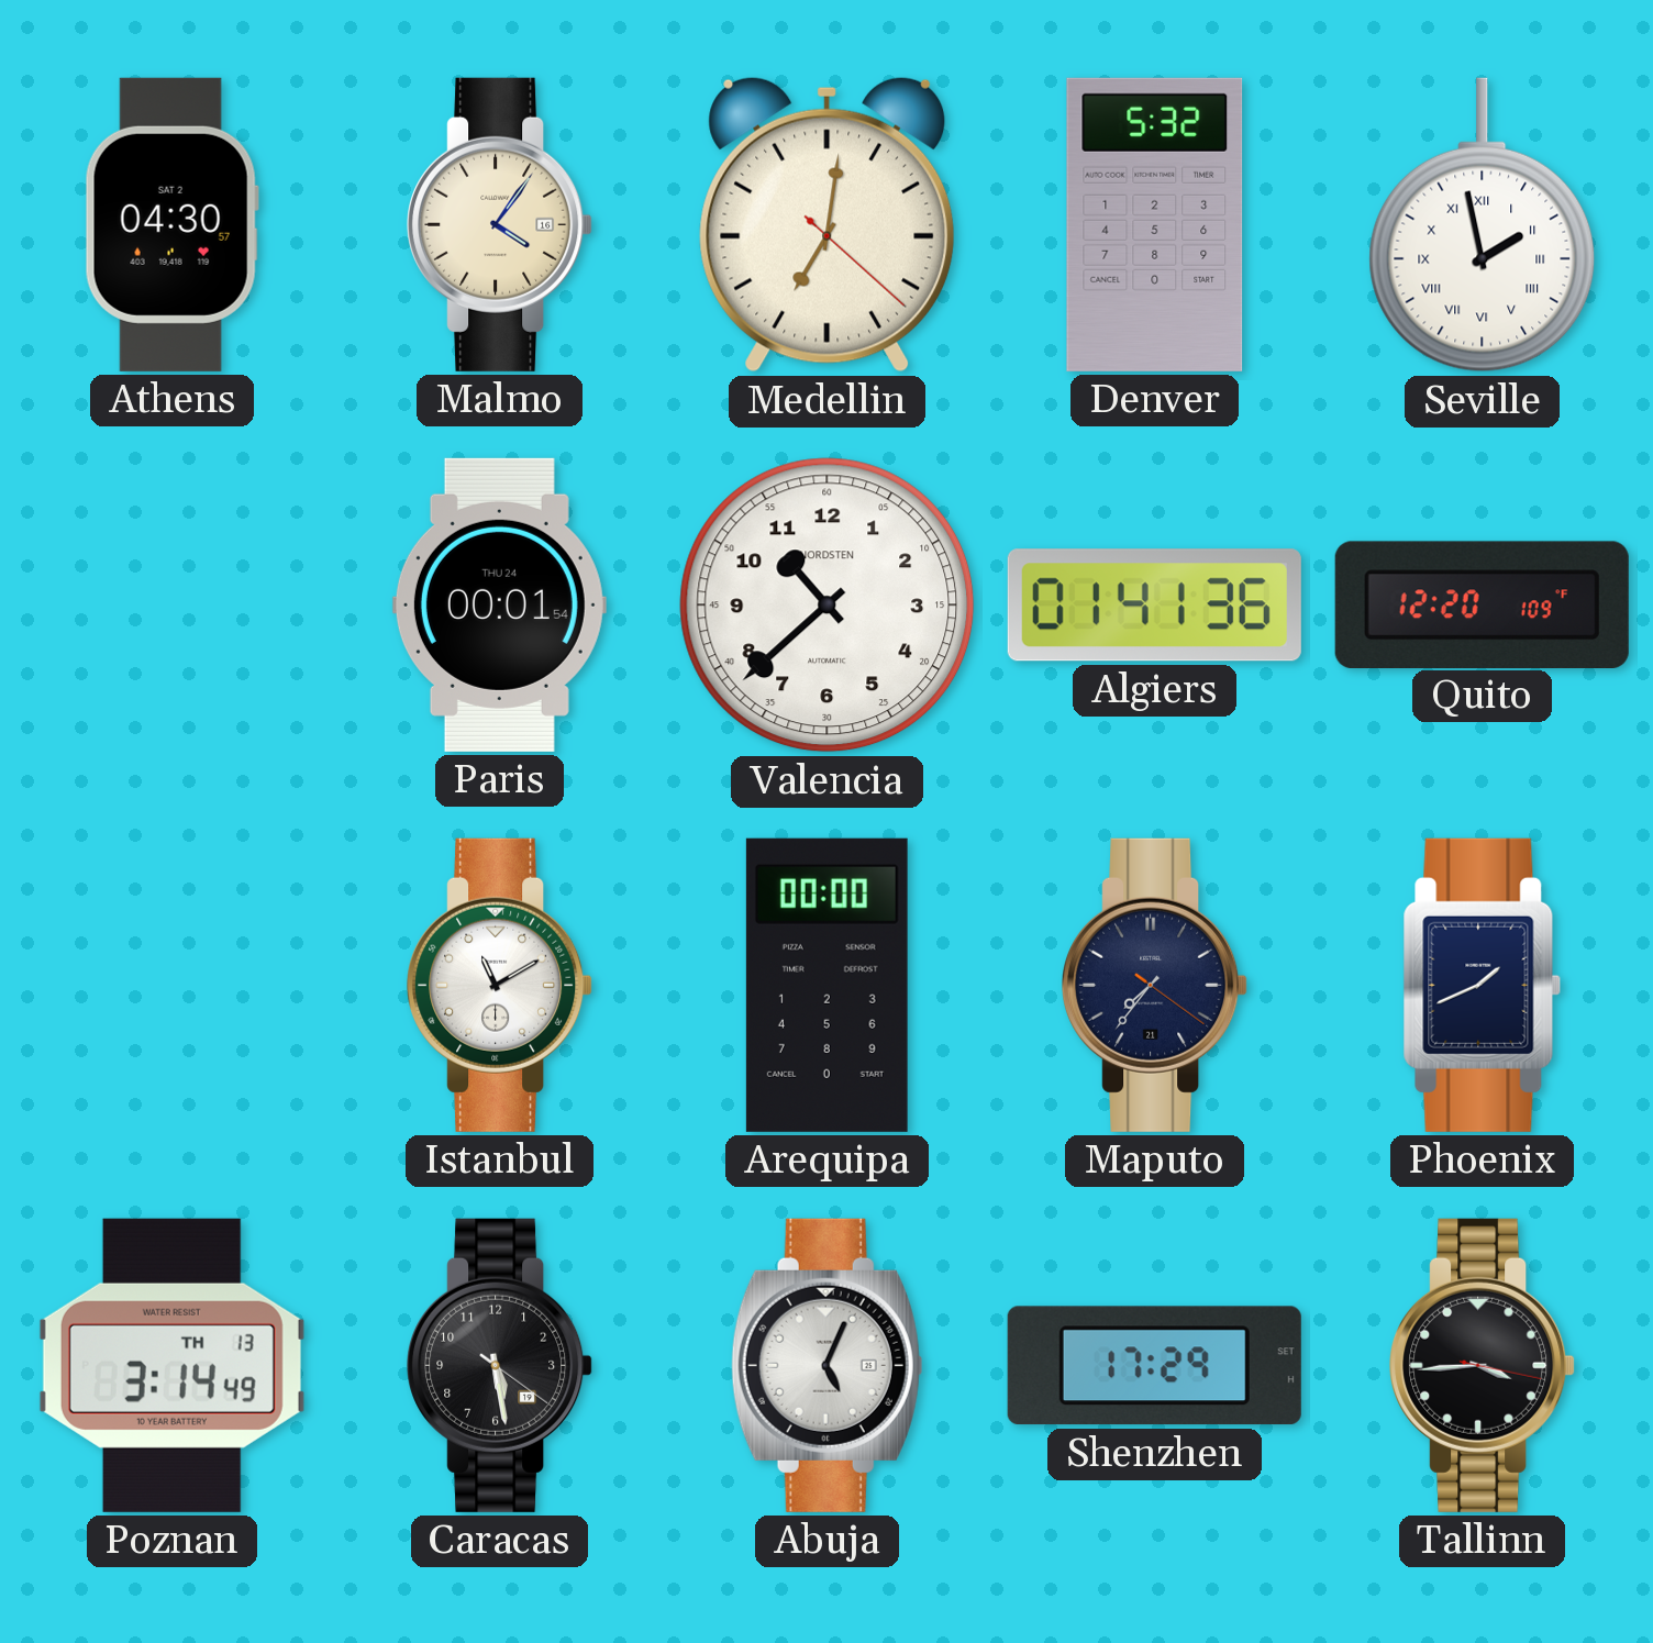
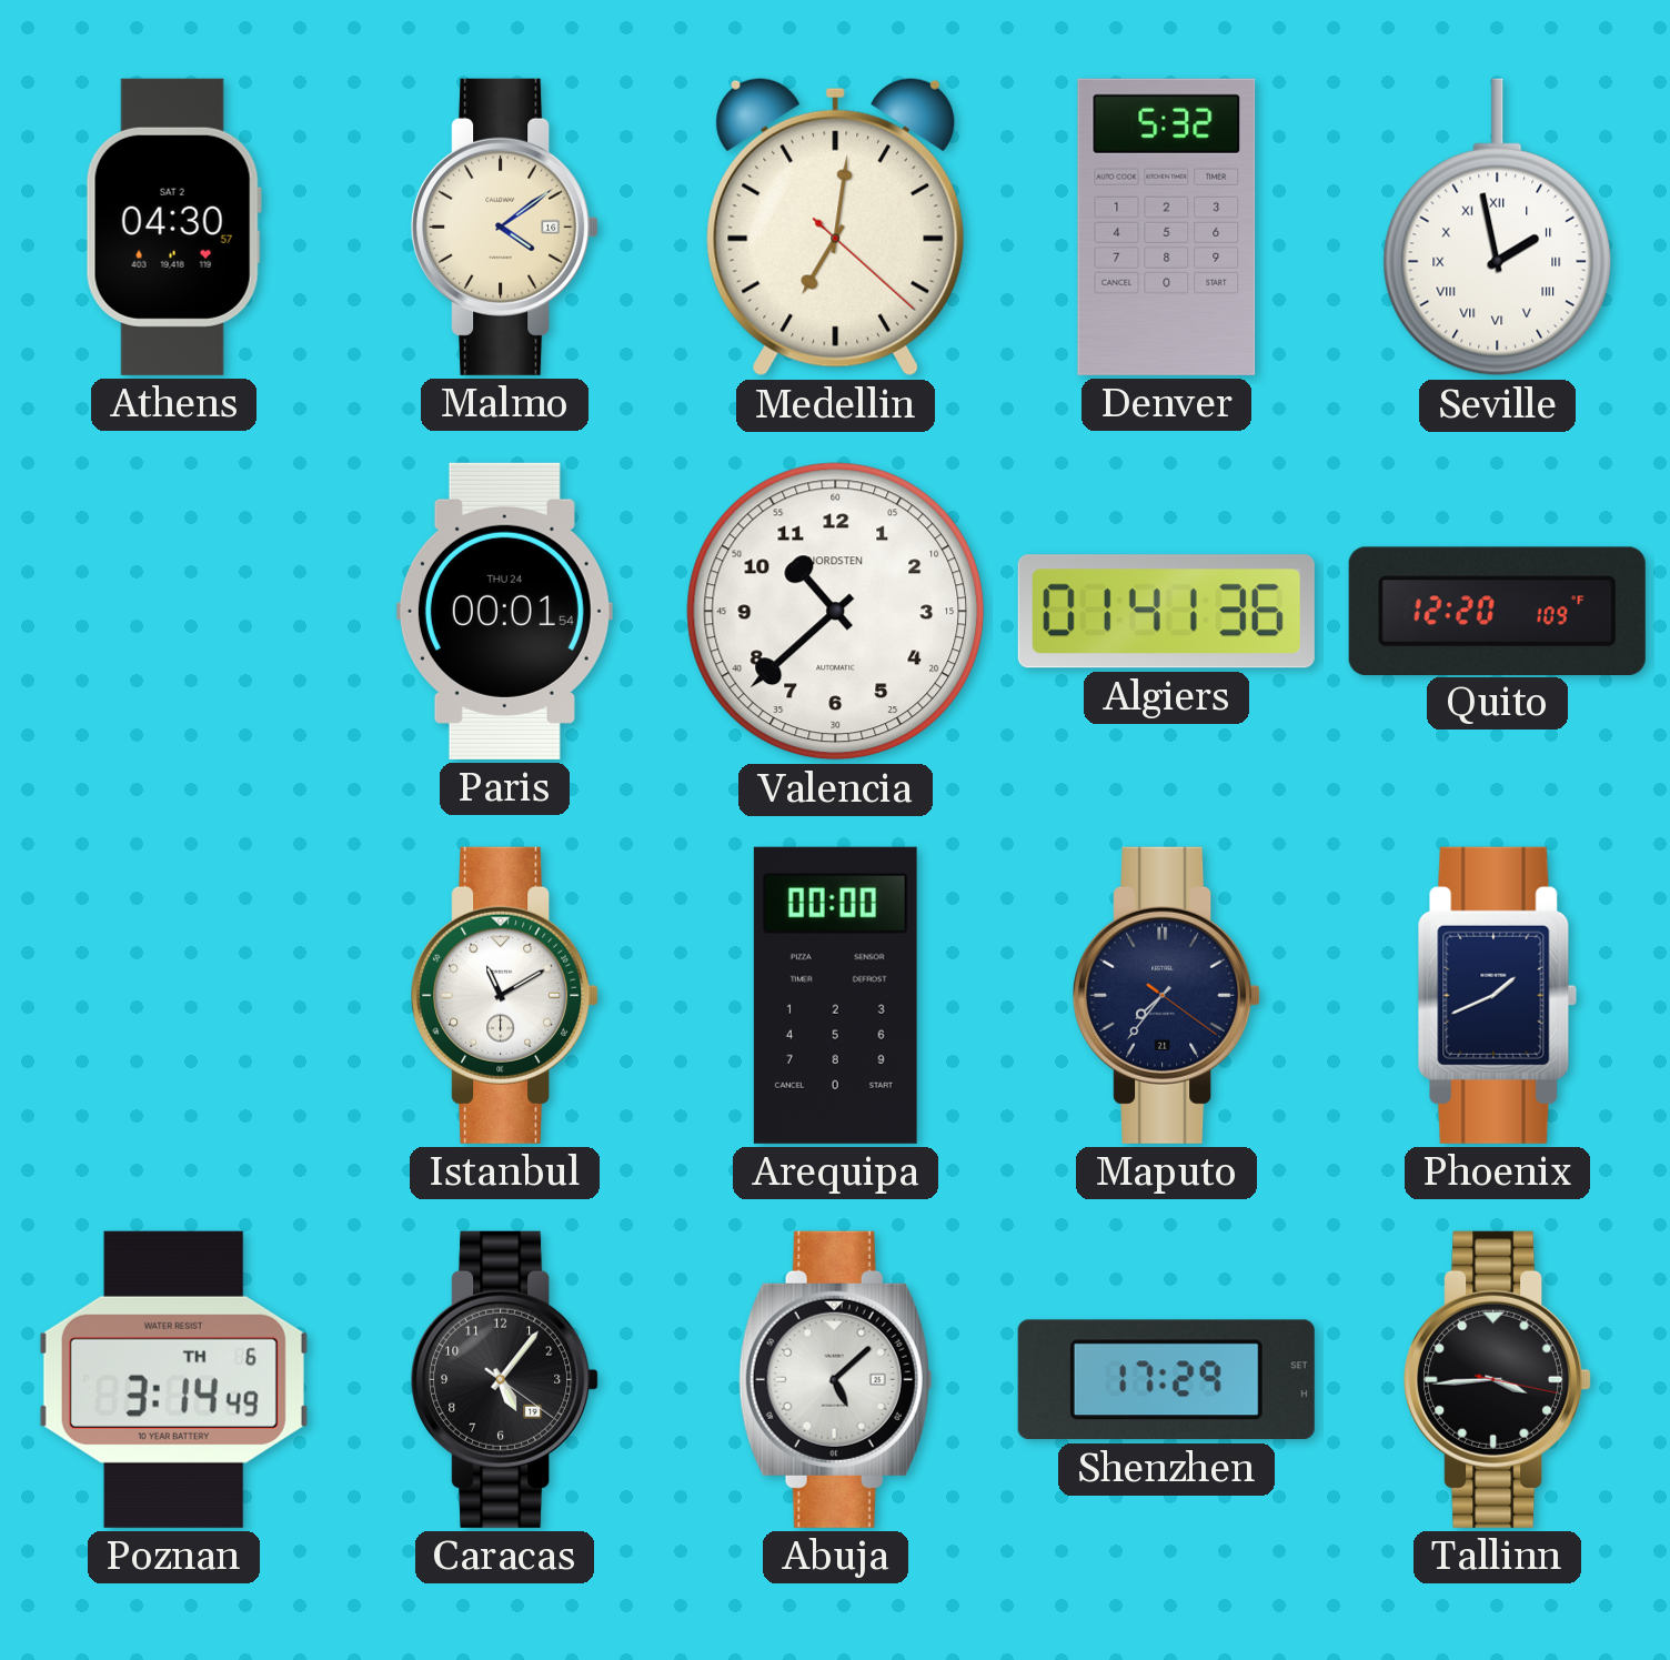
Malmo: 4:06 -> 4:09 (505, 227)
Poznan date: TH 13 -> TH 6 (173, 1379)
Caracas: 5:28 -> 5:06 (505, 1379)
Abuja: 5:04 -> 5:08 (835, 1379)
